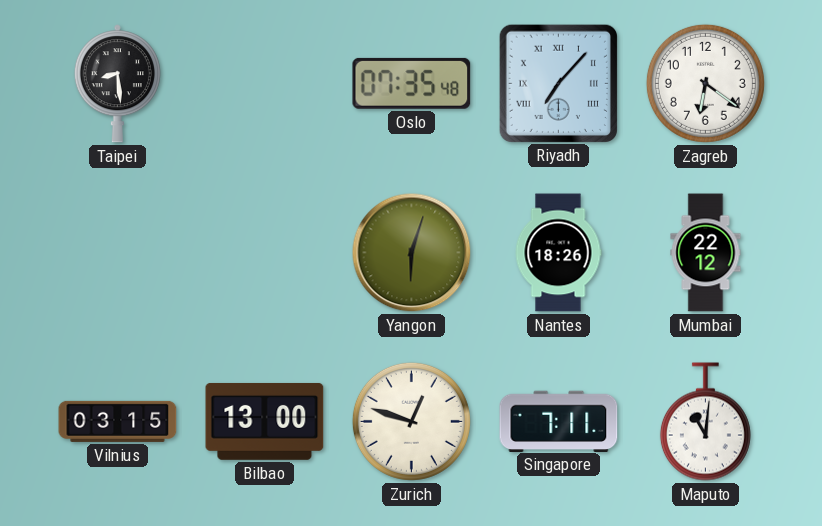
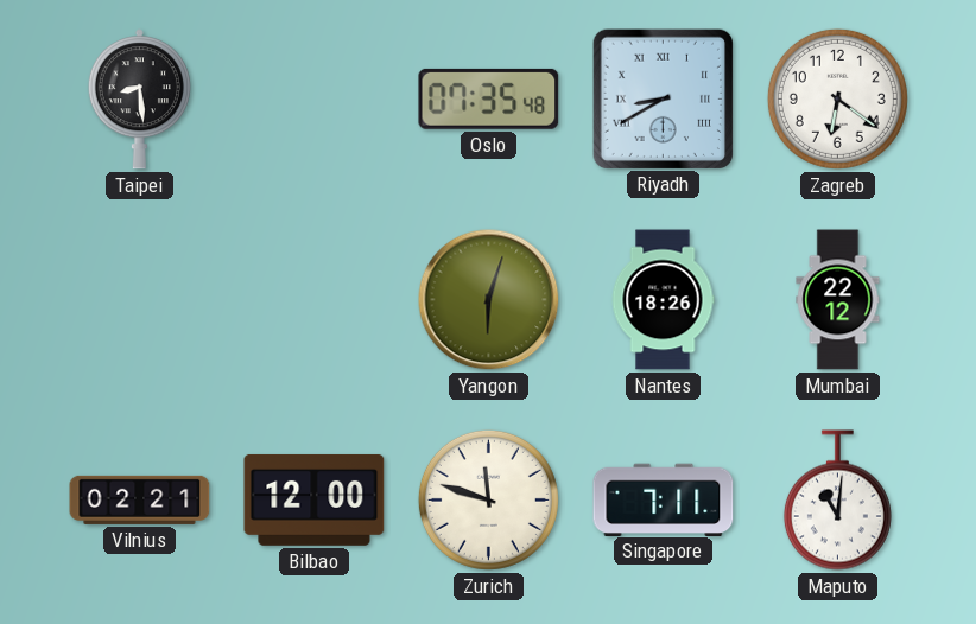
Riyadh: 7:07 -> 8:40 (663, 98)
Vilnius: 03:15 -> 02:21 (140, 499)
Bilbao: 13:00 -> 12:00 (315, 501)
Zurich: 12:48 -> 11:48 (488, 499)
